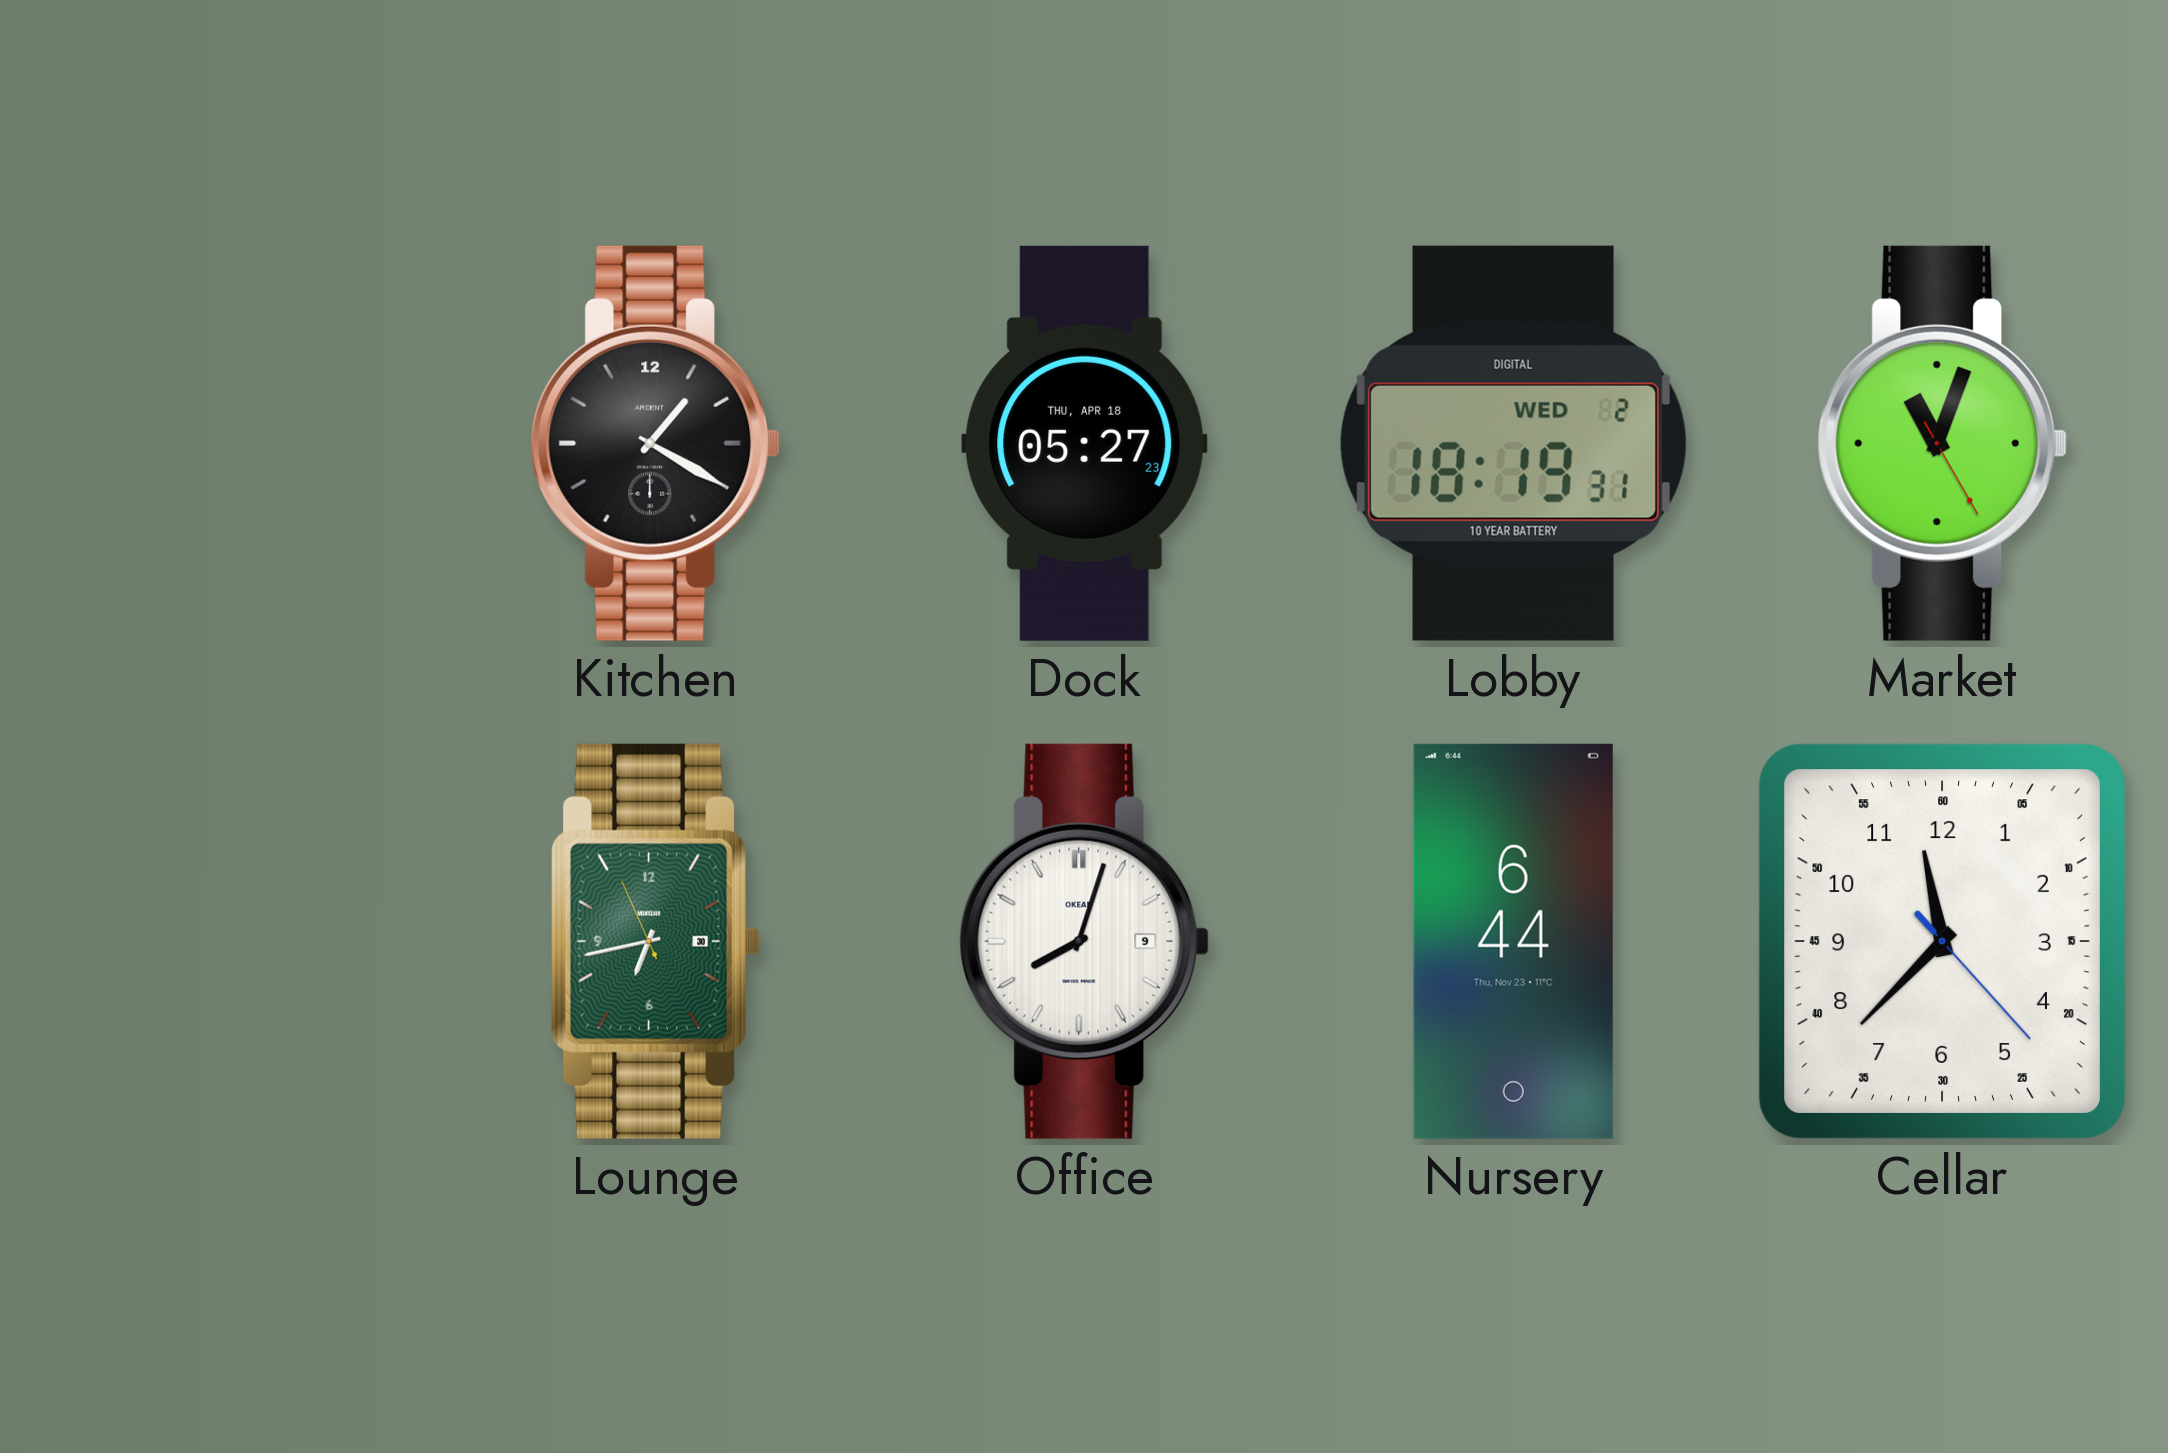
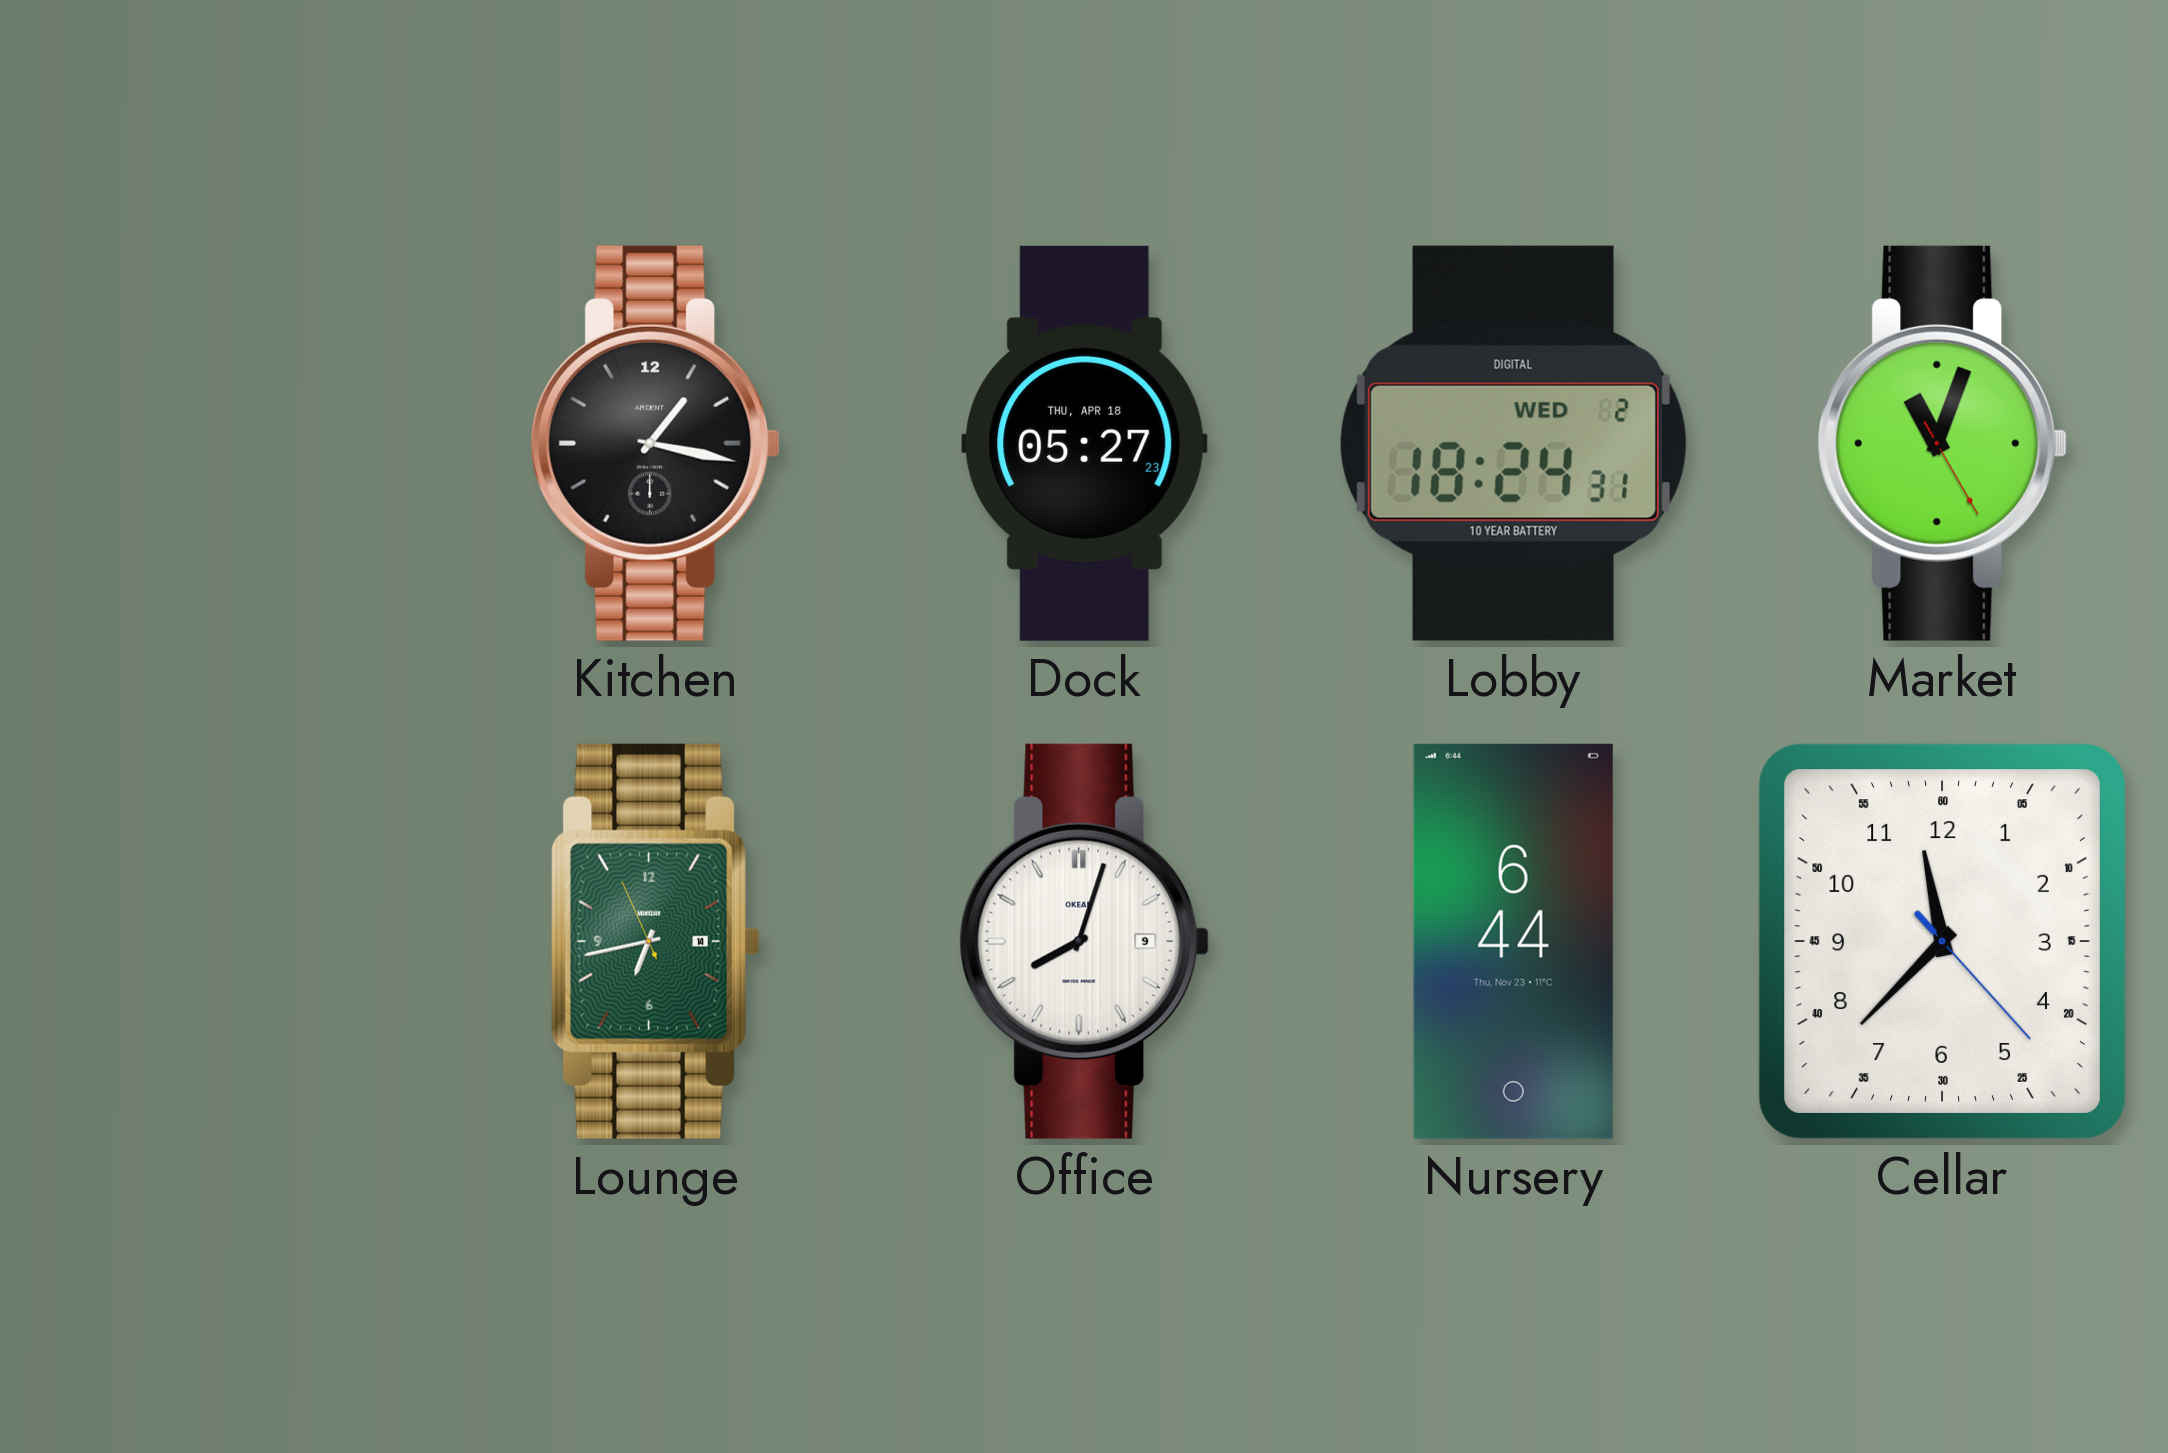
Kitchen: 1:20 -> 1:17 (656, 443)
Lobby: 18:19 -> 18:24 (1513, 443)
Lounge date: 30 -> 14 (656, 941)
